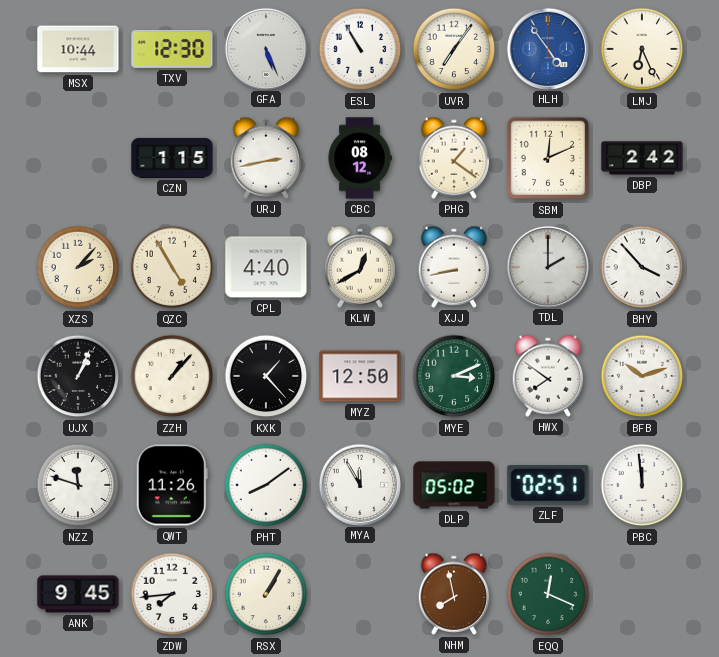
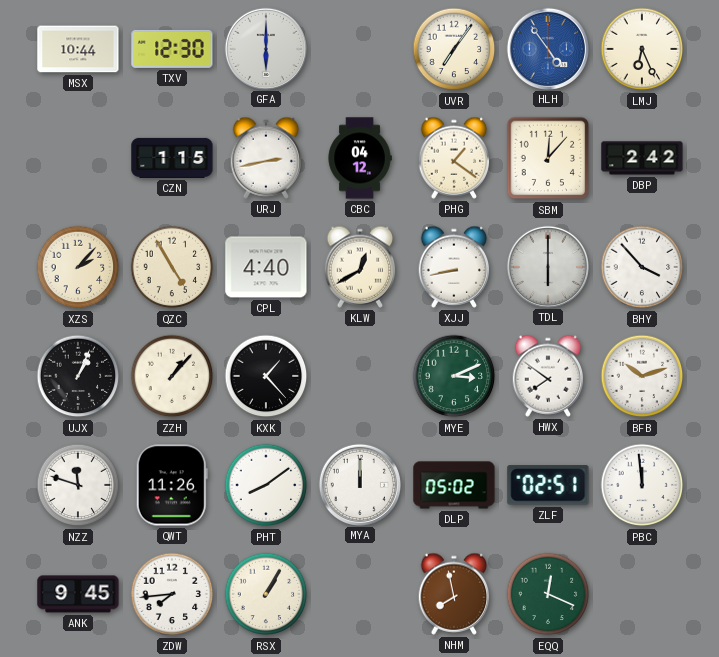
GFA: 5:26 -> 6:00 (265, 48)
ESL: 10:55 -> none (360, 49)
CBC: 08:12 -> 04:12 (360, 158)
SBM: 12:11 -> 12:07 (548, 158)
TDL: 2:00 -> 6:00 (547, 266)
MYZ: 12:50 -> none (360, 376)
MYA: 11:55 -> 12:00 (359, 484)
